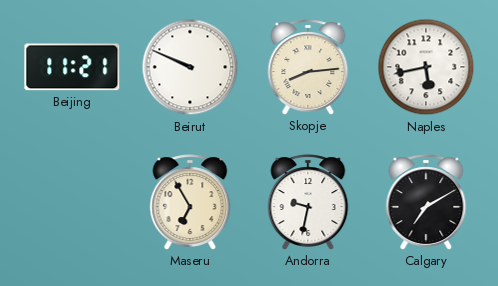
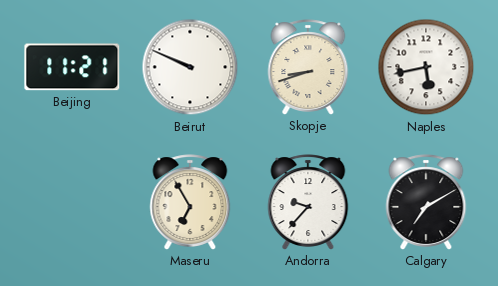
Skopje: 8:14 -> 8:42 (308, 67)
Andorra: 9:32 -> 9:37 (308, 202)
